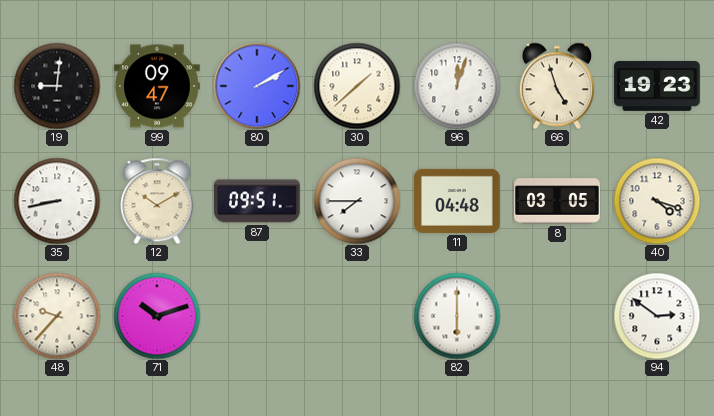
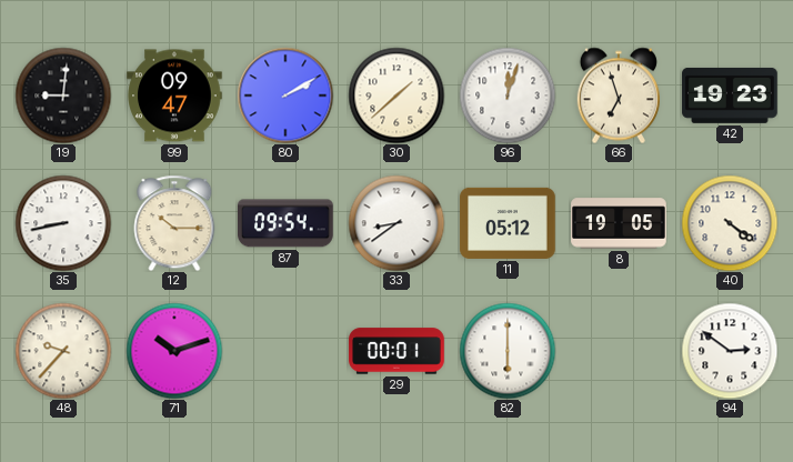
66: 4:57 -> 6:57 (618, 96)
12: 10:10 -> 10:15 (174, 223)
87: 09:51 -> 09:54 (287, 223)
33: 7:45 -> 8:39 (396, 223)
11: 04:48 -> 05:12 (508, 223)
8: 03:05 -> 19:05 (619, 223)
40: 4:18 -> 4:21 (730, 223)
29: none -> 00:01 (396, 351)
